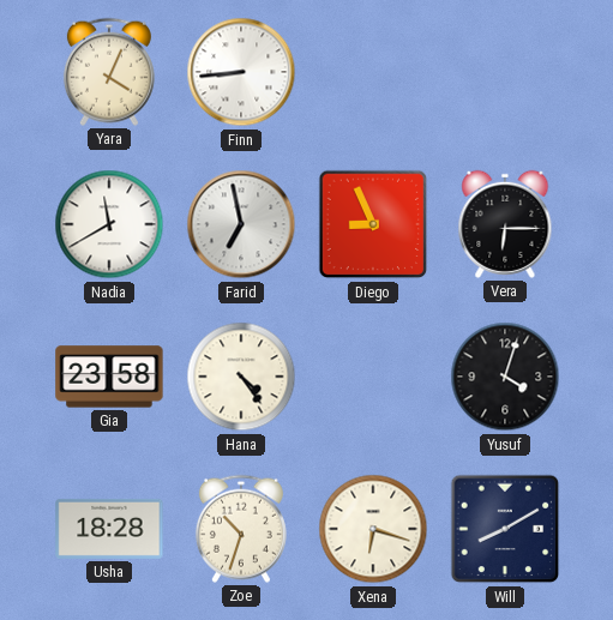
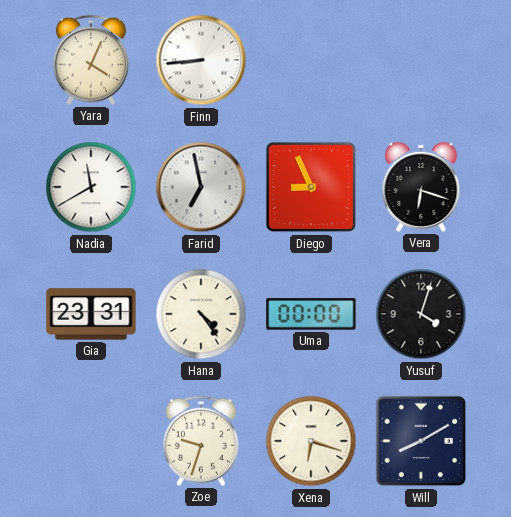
Vera: 6:15 -> 6:18 (421, 187)
Gia: 23:58 -> 23:31 (91, 314)
Uma: none -> 00:00 (311, 314)
Usha: 18:28 -> none (109, 529)
Zoe: 10:33 -> 9:33 (201, 441)
